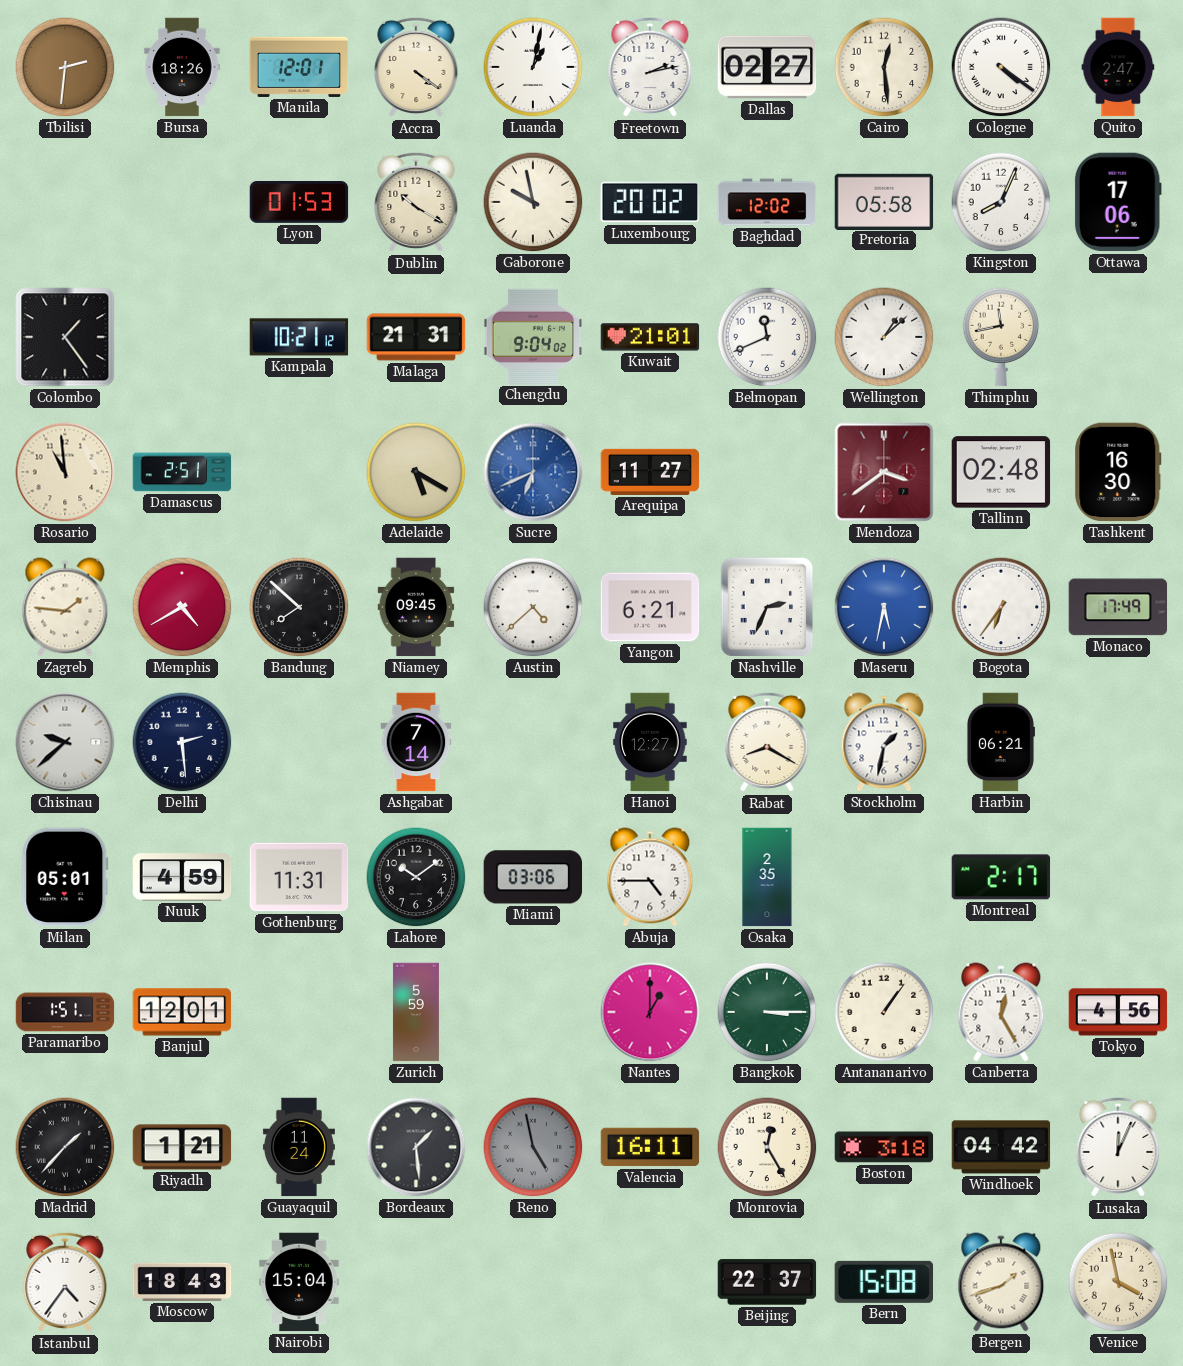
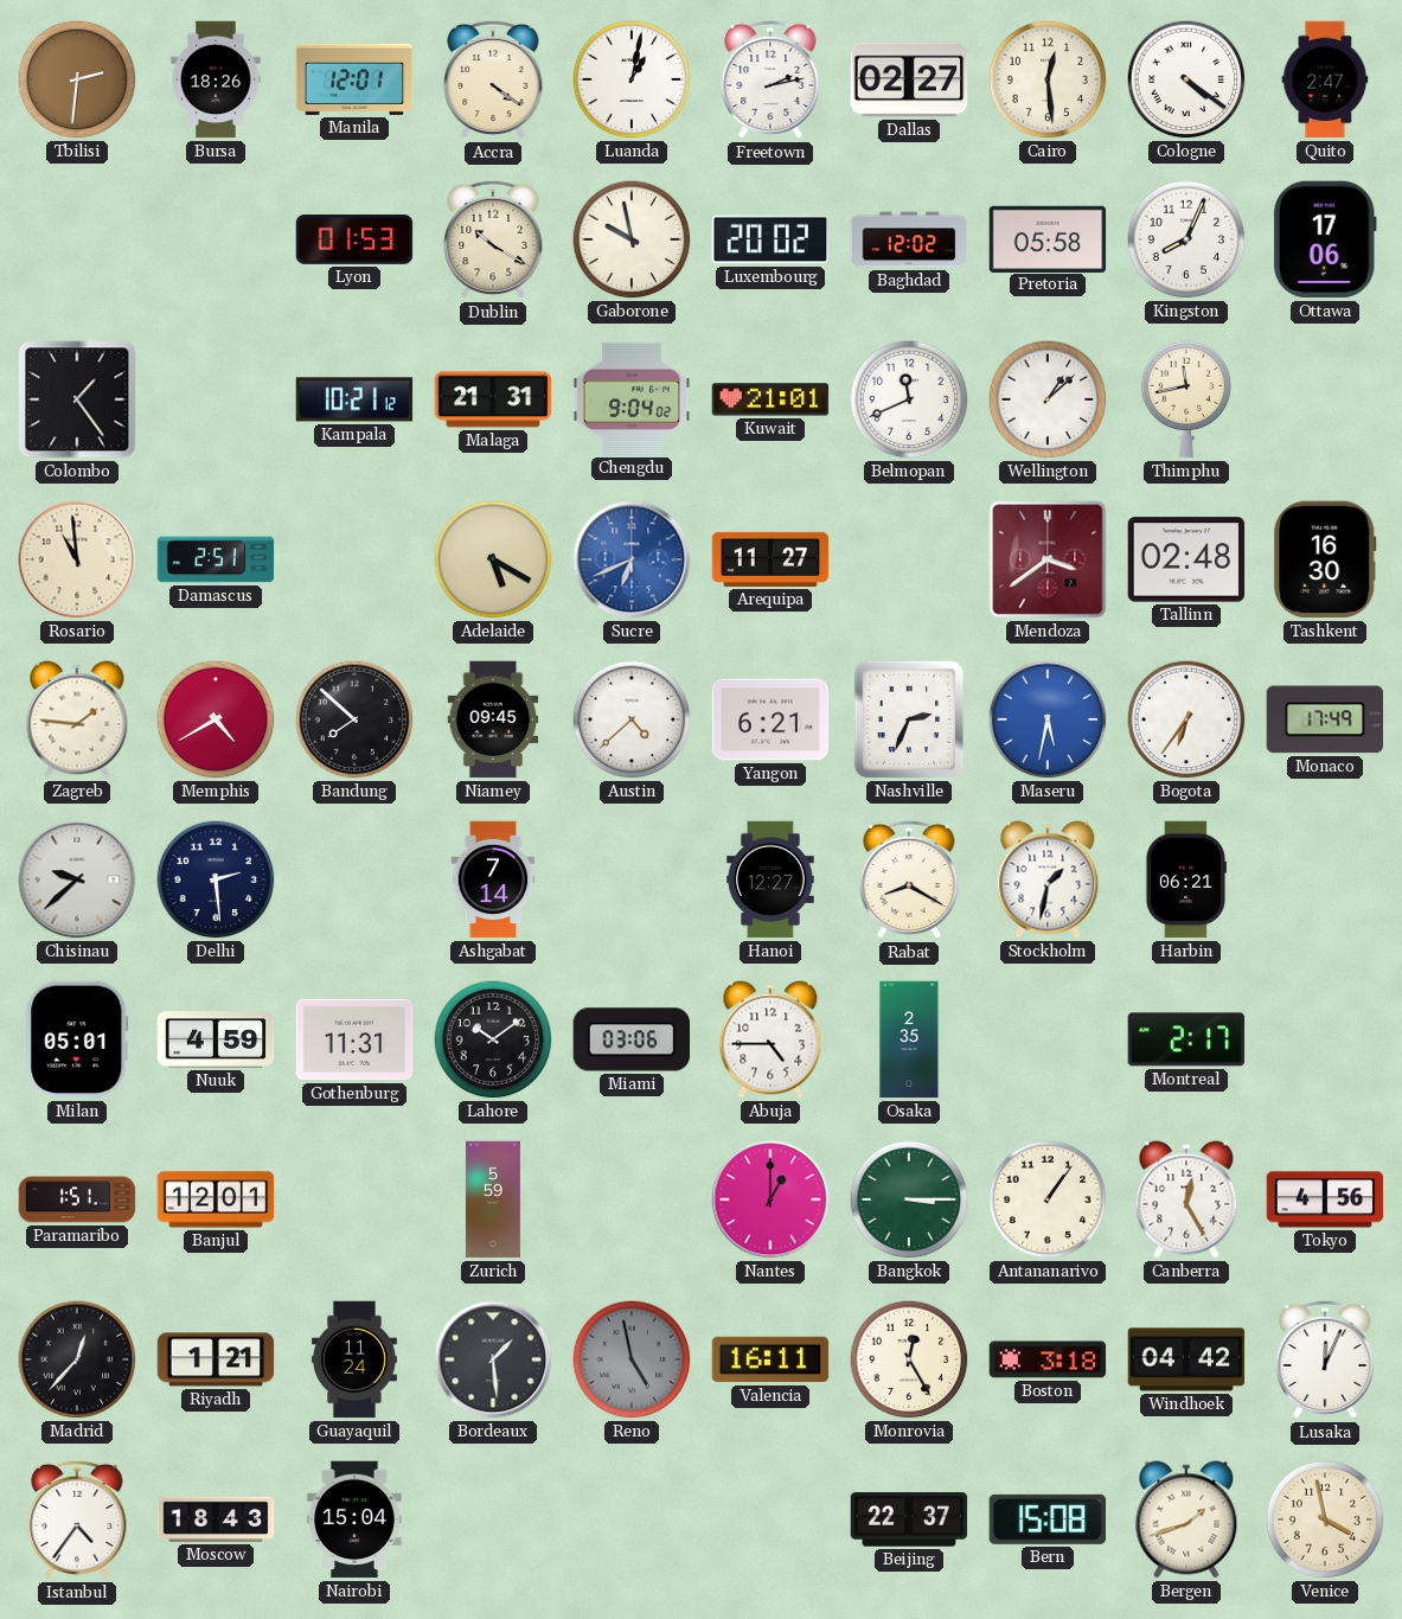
Madrid: 1:37 -> 12:37 (77, 1359)
